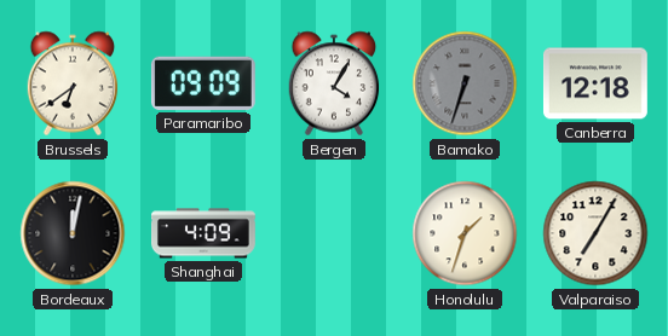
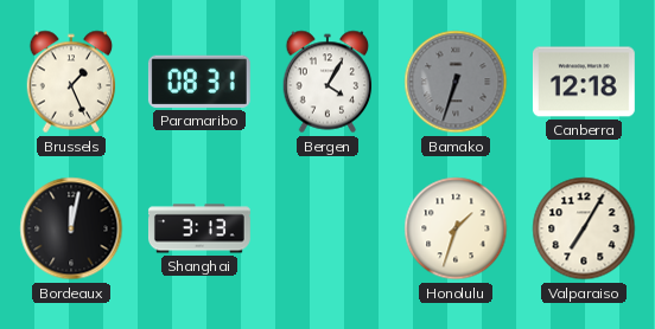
Brussels: 6:39 -> 1:26 (71, 82)
Paramaribo: 09:09 -> 08:31 (199, 82)
Shanghai: 4:09 -> 3:13 (199, 228)
